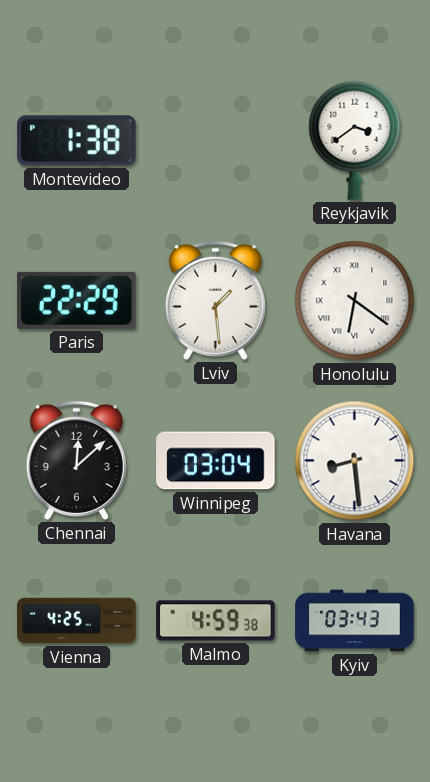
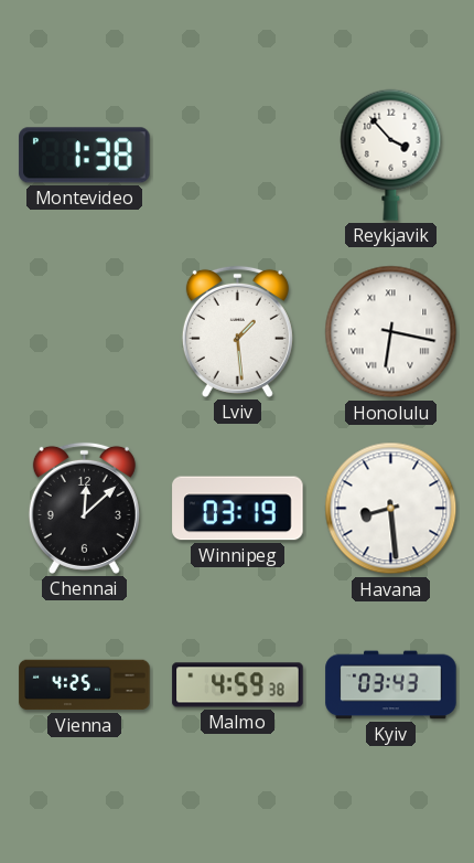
Reykjavik: 3:39 -> 3:53 (391, 155)
Paris: 22:29 -> none (77, 300)
Honolulu: 6:21 -> 6:17 (391, 332)
Winnipeg: 03:04 -> 03:19 (238, 509)
